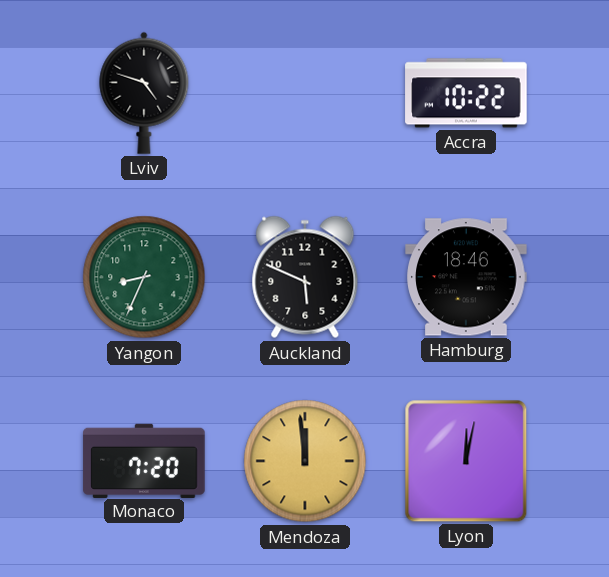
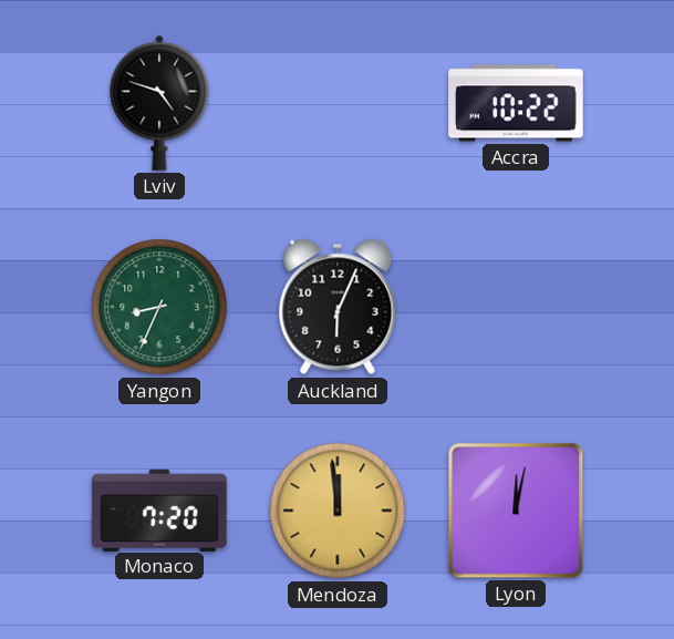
Auckland: 5:49 -> 6:04 (338, 307)
Hamburg: 18:46 -> none (466, 277)
